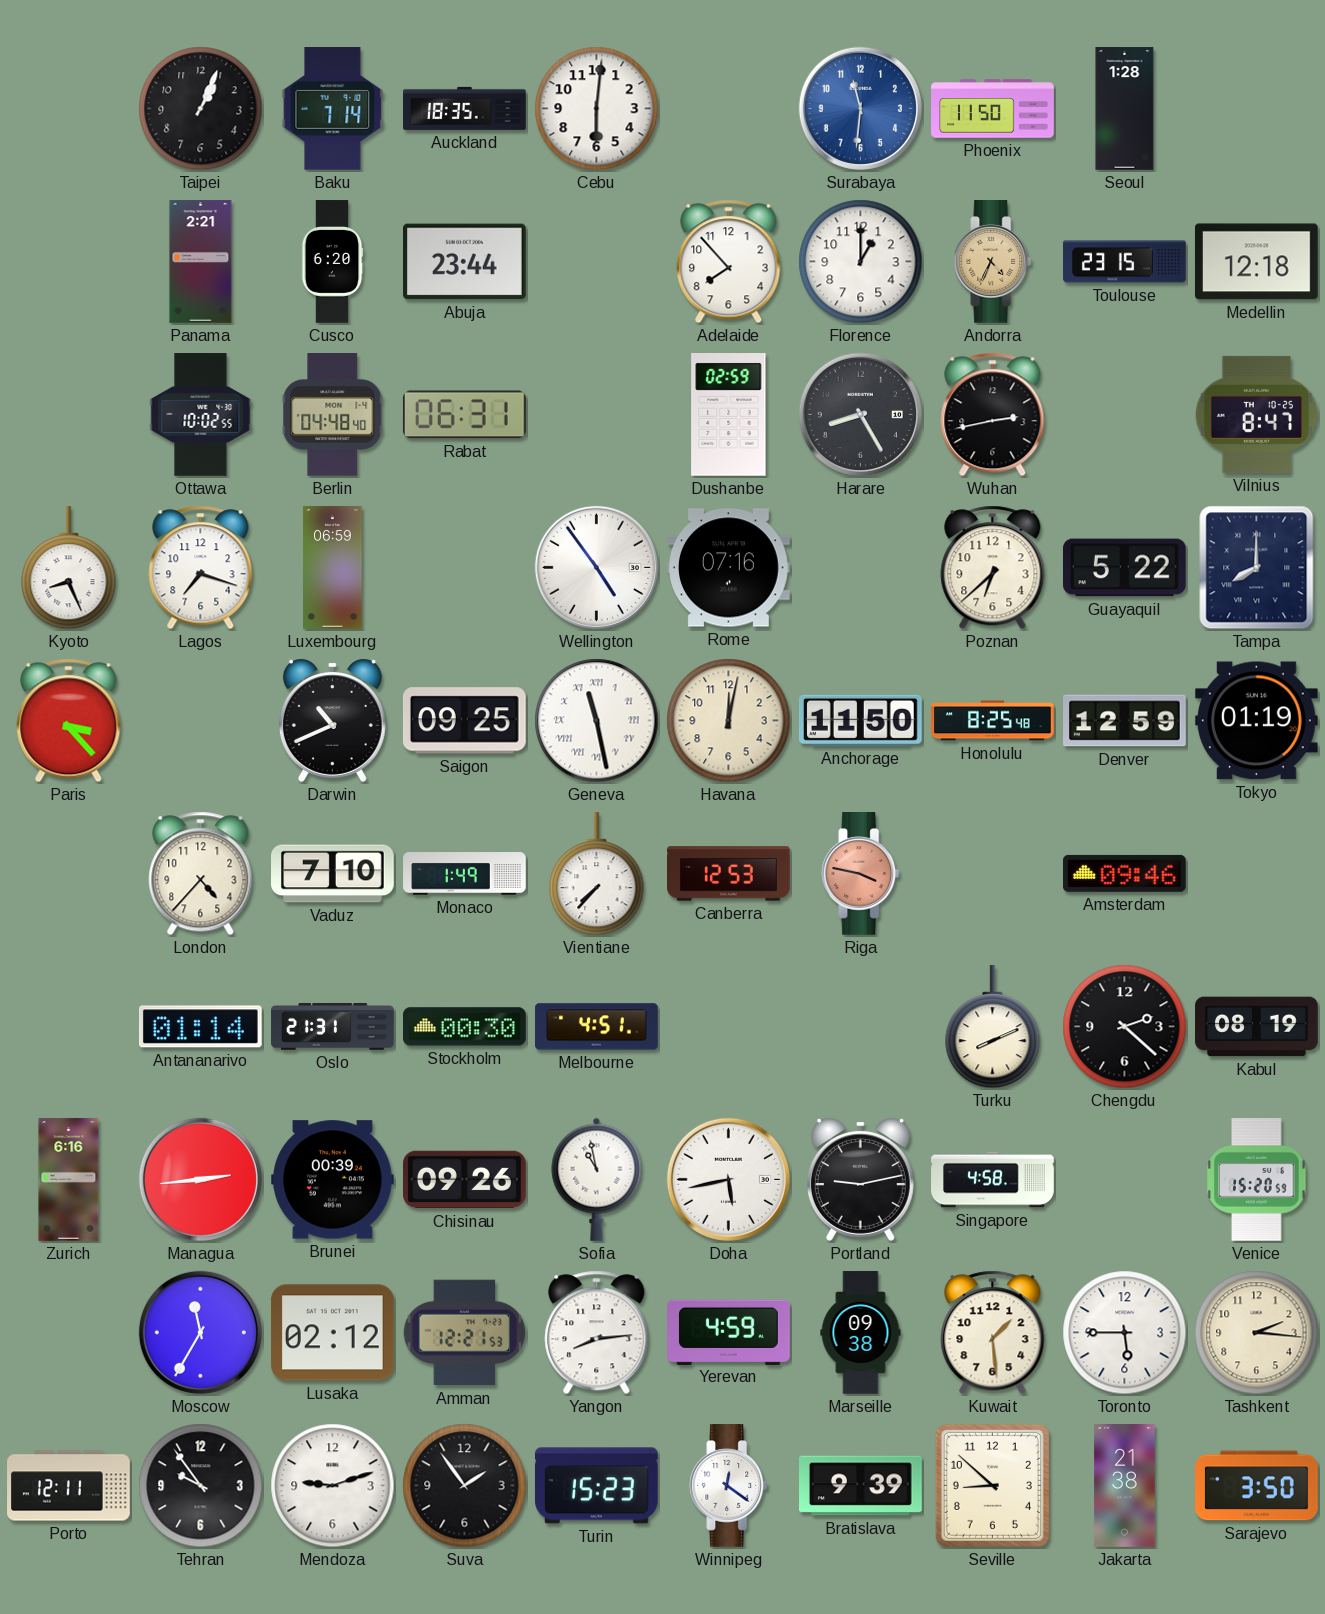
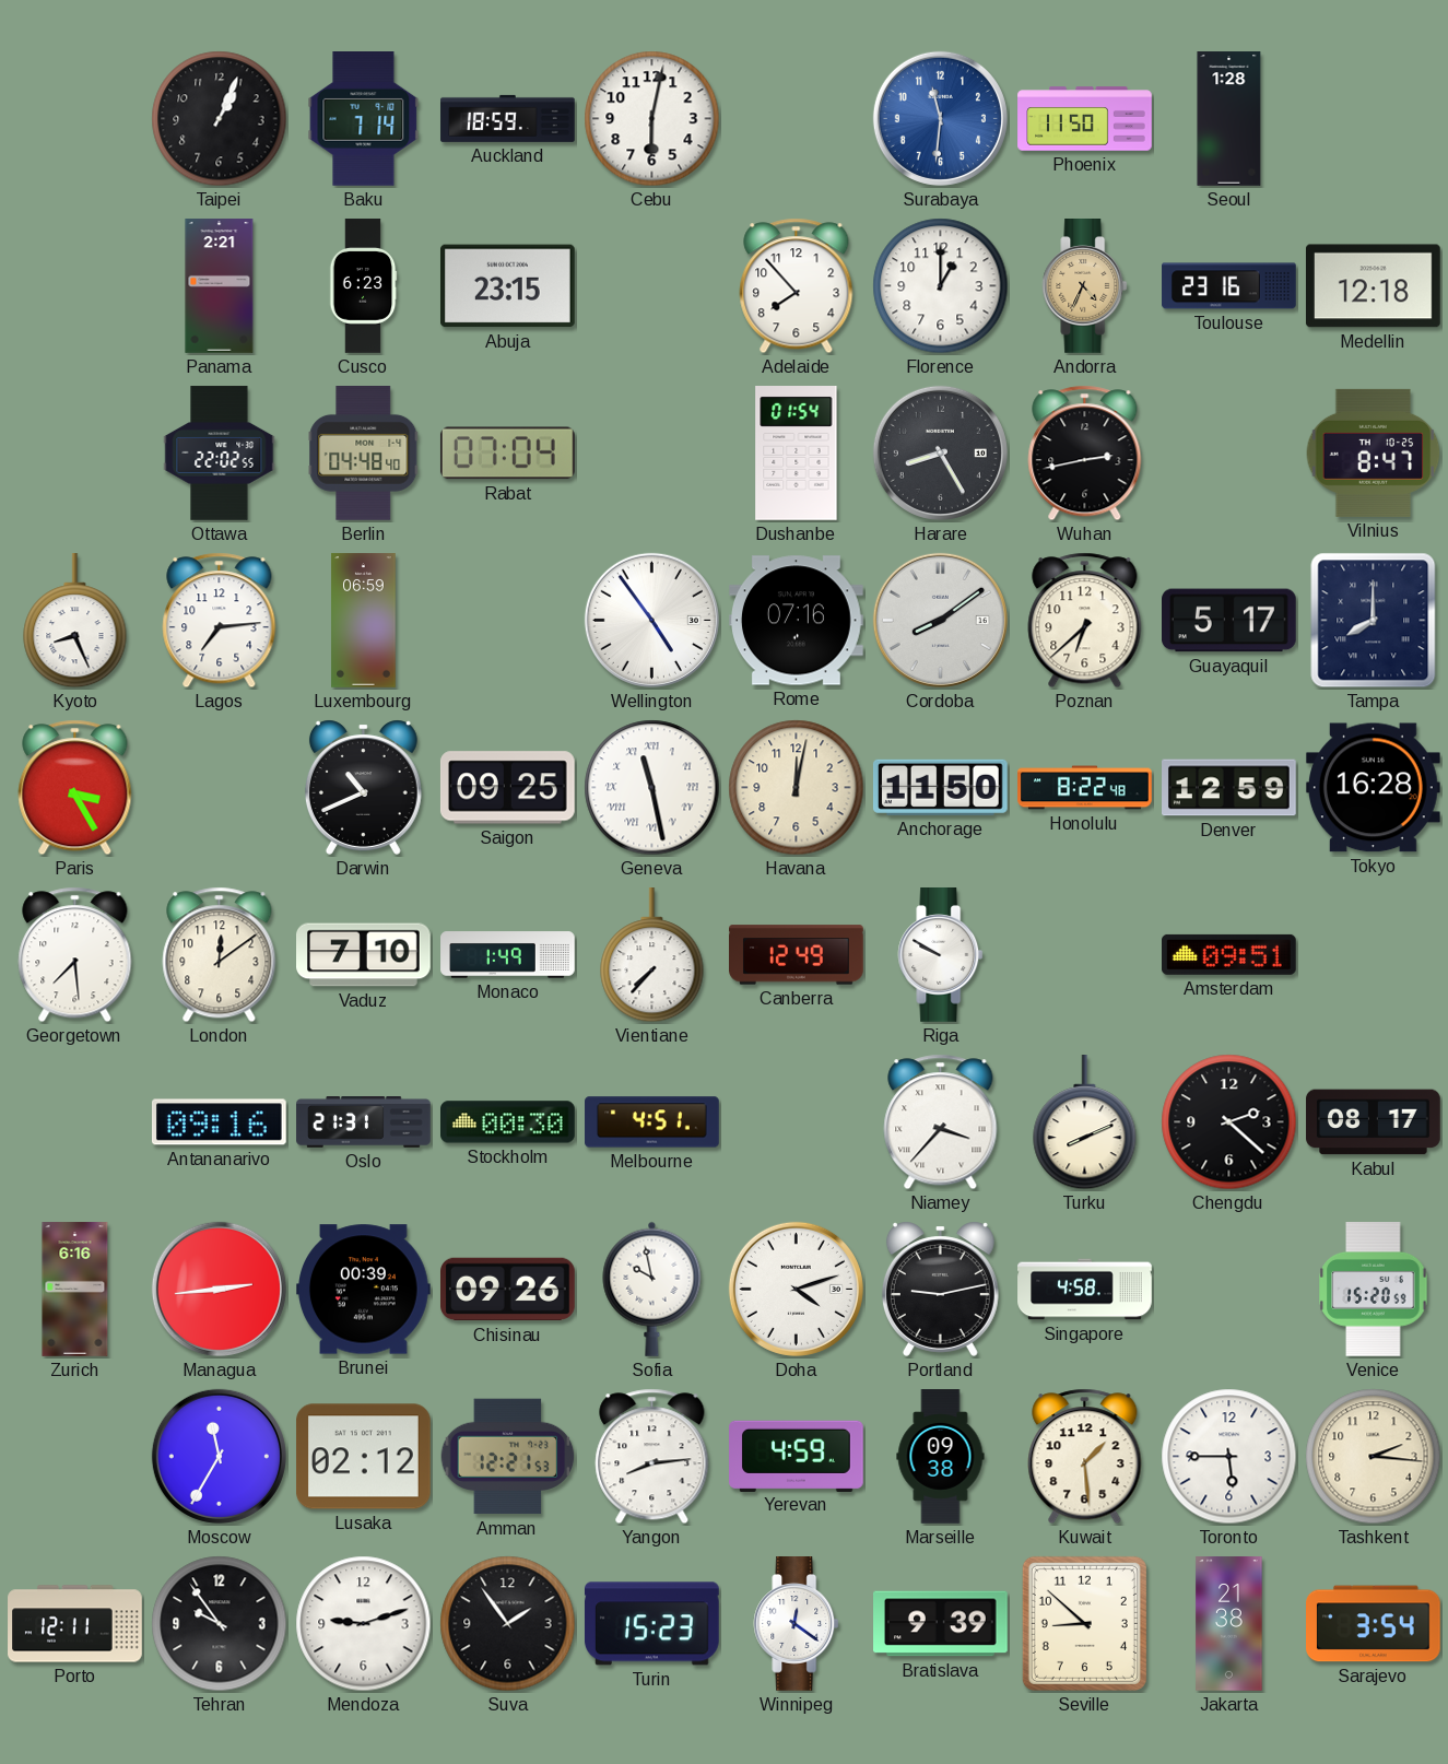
Auckland: 18:35 -> 18:59 (508, 118)
Cebu: 6:01 -> 6:02 (652, 119)
Cusco: 6:20 -> 6:23 (363, 286)
Abuja: 23:44 -> 23:15 (508, 286)
Toulouse: 23:15 -> 23:16 (1229, 286)
Ottawa: 10:02 -> 22:02 (220, 454)
Rabat: 06:31 -> 07:04 (507, 454)
Dushanbe: 02:59 -> 01:54 (797, 454)
Lagos: 7:18 -> 7:14 (220, 621)
Cordoba: none -> 8:09 (940, 620)
Guayaquil: 5:22 -> 5:17 (1229, 621)
Paris: 3:23 -> 3:25 (75, 788)
Honolulu: 8:25 -> 8:22 (1085, 788)
Tokyo: 01:19 -> 16:28 (1373, 788)
Georgetown: none -> 7:29 (75, 955)
London: 4:37 -> 12:09 (220, 955)
Canberra: 12:53 -> 12:49 (797, 955)
Riga: 3:47 -> 9:50 (941, 955)
Riga dial: salmon -> white (941, 955)
Amsterdam: 09:46 -> 09:51 (1229, 954)
Antananarivo: 01:14 -> 09:16 (219, 1122)
Niamey: none -> 3:37 (941, 1122)
Kabul: 08:19 -> 08:17 (1374, 1122)
Sofia: 10:58 -> 9:58 (652, 1289)
Doha: 5:43 -> 4:12 (796, 1289)
Sarajevo: 3:50 -> 3:54 (1374, 1624)
